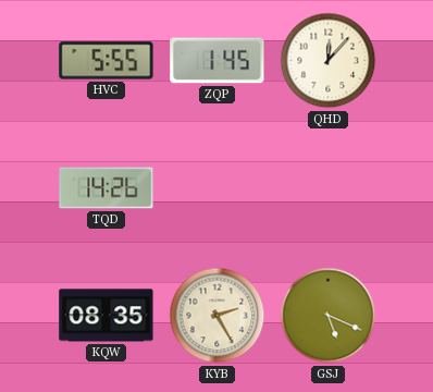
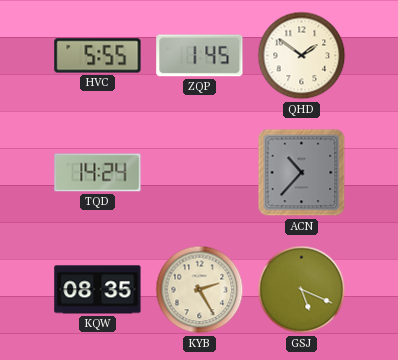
QHD: 12:07 -> 1:51 (302, 56)
TQD: 14:26 -> 14:24 (98, 173)
ACN: none -> 10:37 (302, 173)
